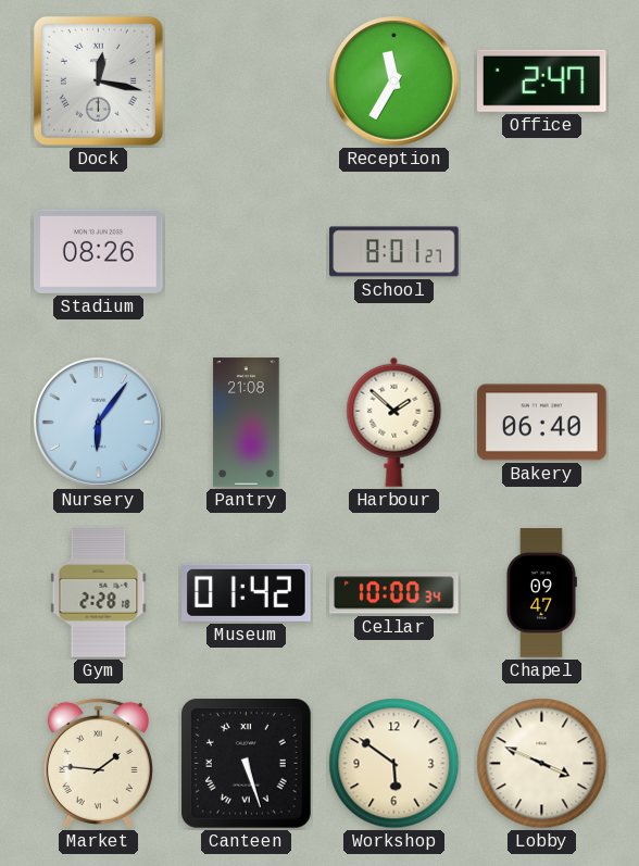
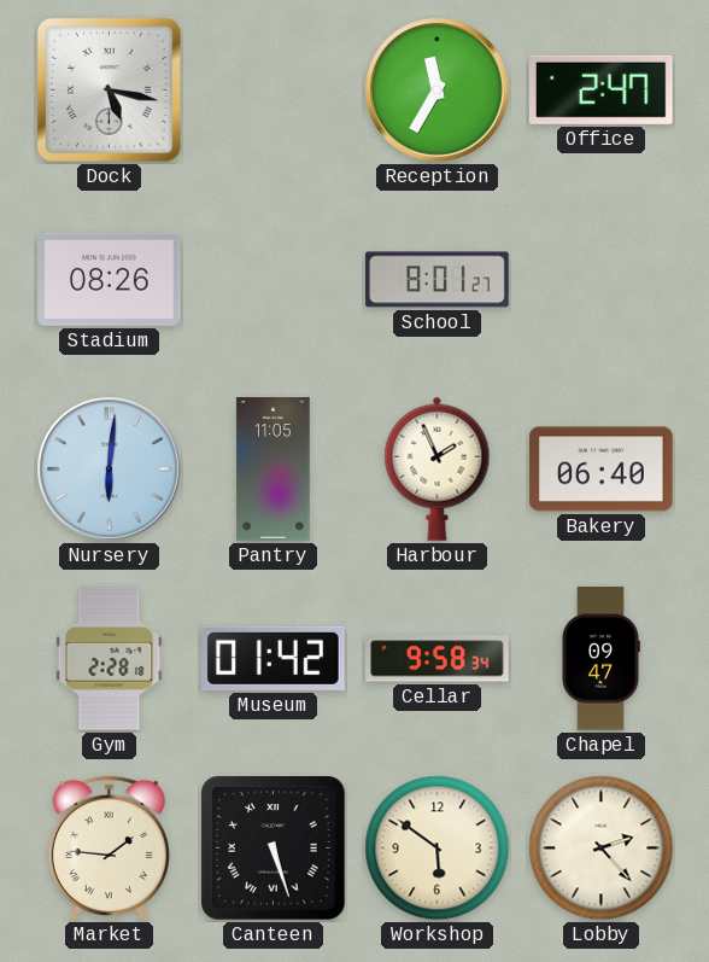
Dock: 12:17 -> 5:17 (109, 89)
Nursery: 6:06 -> 6:01 (110, 470)
Pantry: 21:08 -> 11:05 (274, 470)
Harbour: 1:52 -> 1:56 (438, 468)
Cellar: 10:00 -> 9:58 (438, 659)
Lobby: 3:49 -> 2:23 (602, 849)
